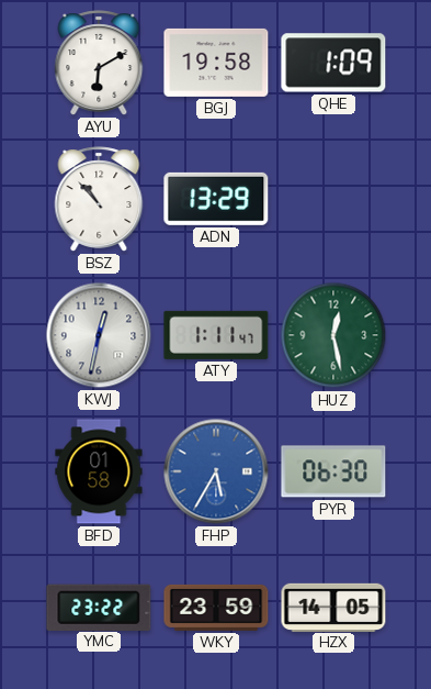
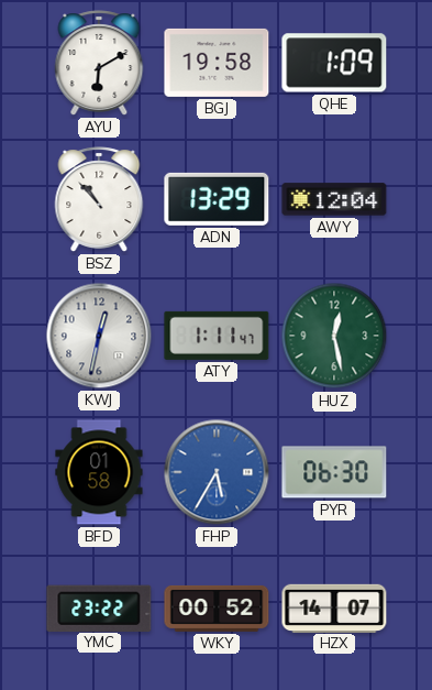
AWY: none -> 12:04 (334, 199)
WKY: 23:59 -> 00:52 (217, 609)
HZX: 14:05 -> 14:07 (334, 607)
